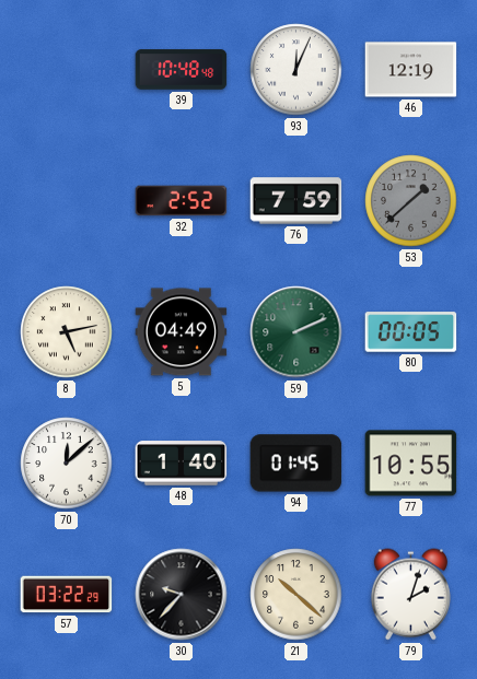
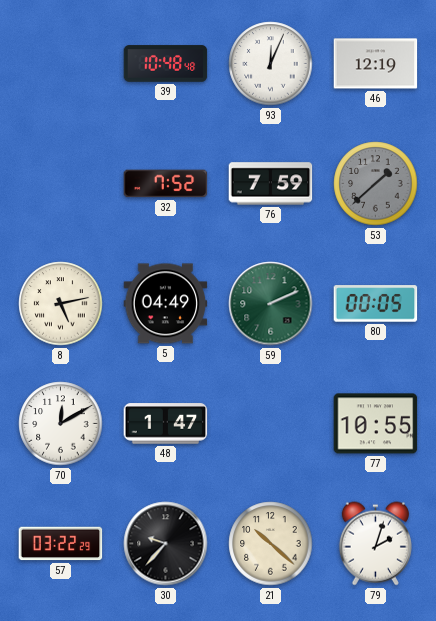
32: 2:52 -> 7:52 (166, 184)
70: 12:08 -> 12:10 (61, 424)
48: 1:40 -> 1:47 (166, 424)
94: 01:45 -> none (296, 464)
